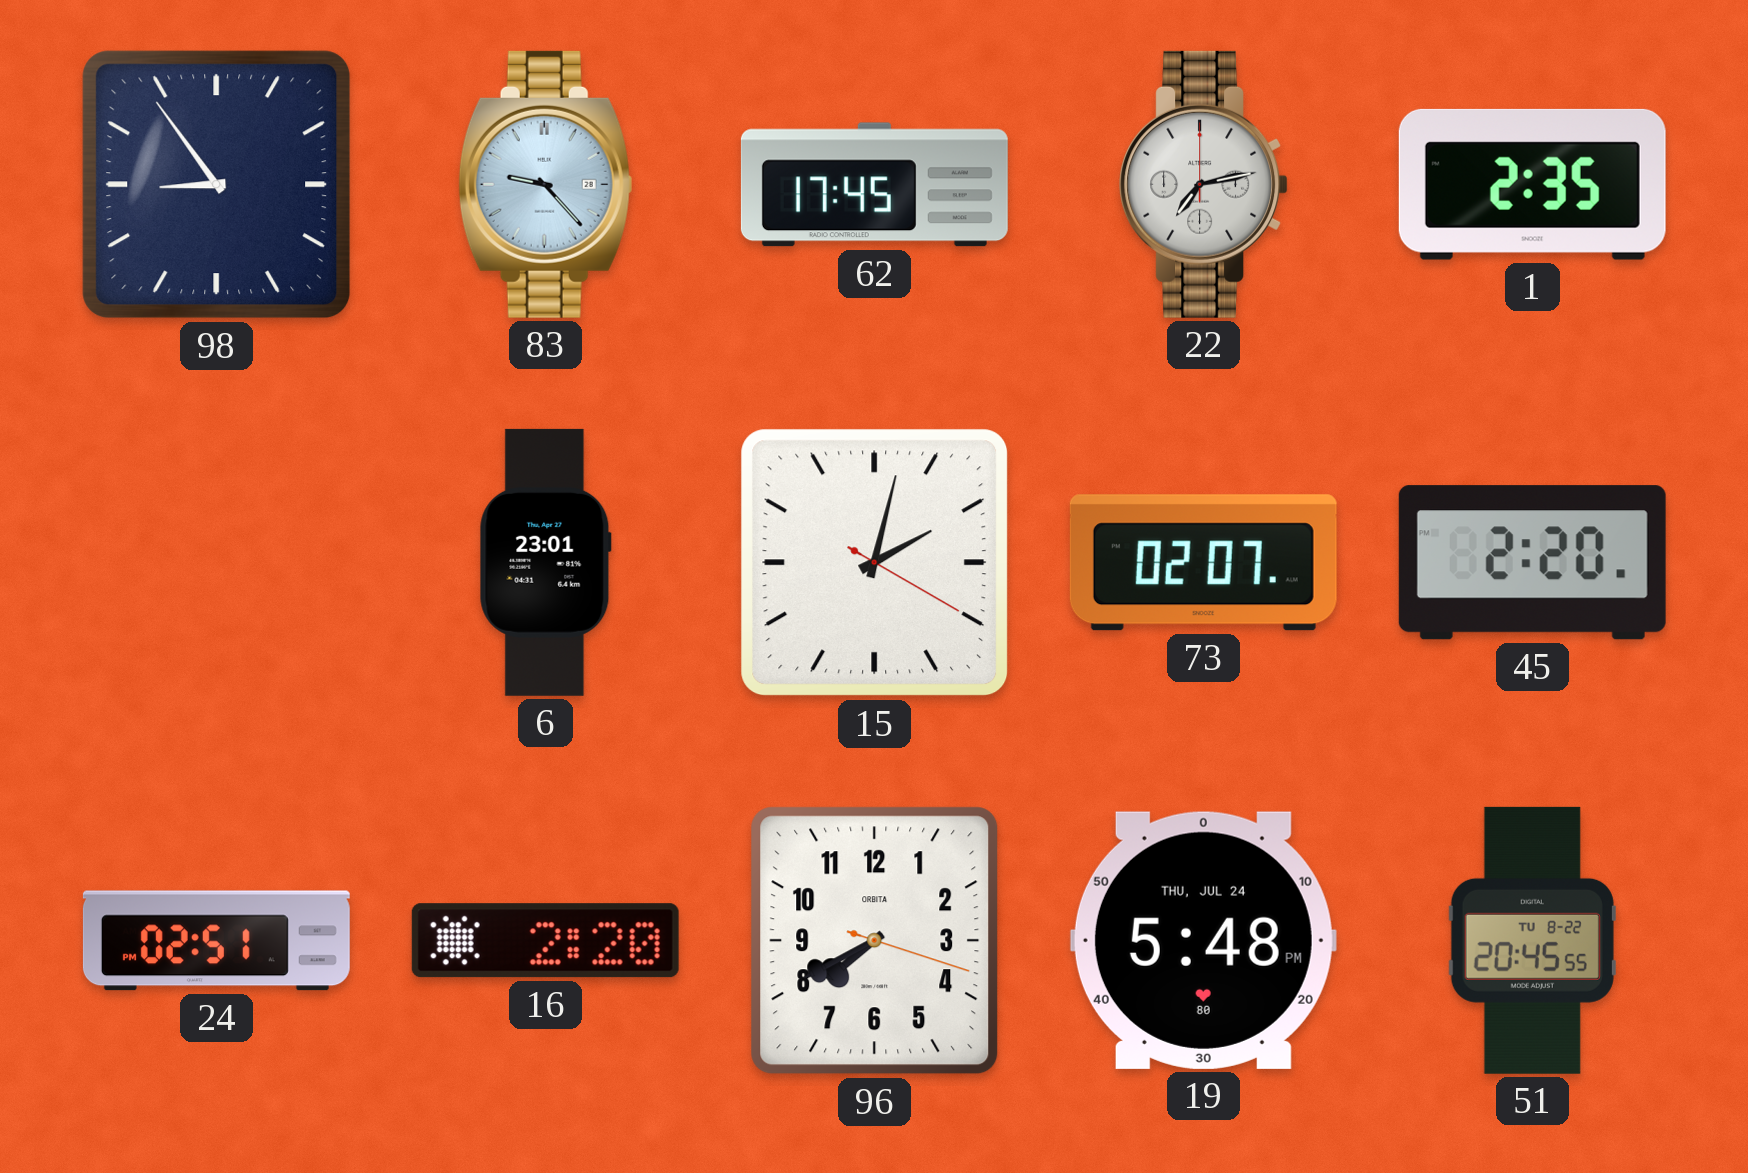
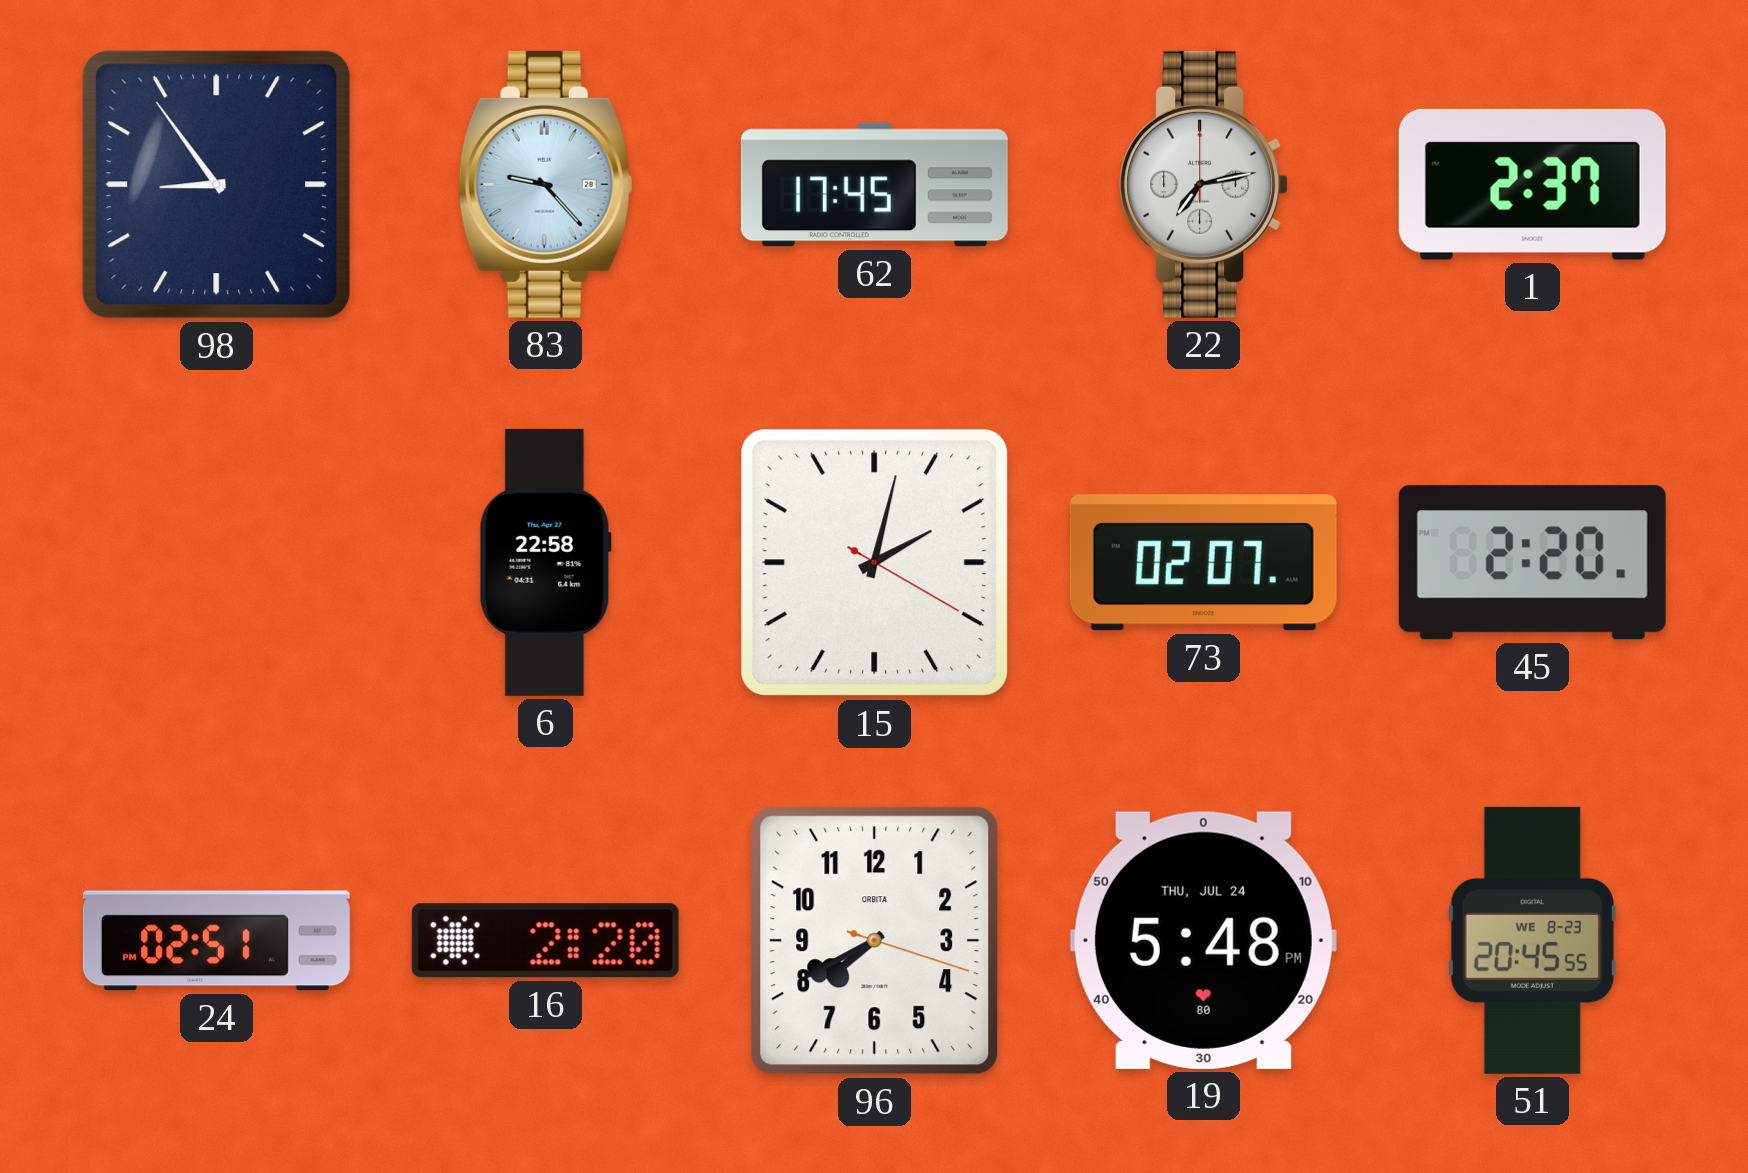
1: 2:35 -> 2:37 (1532, 184)
6: 23:01 -> 22:58 (545, 562)
51 date: TU 8-22 -> WE 8-23 (1532, 940)
